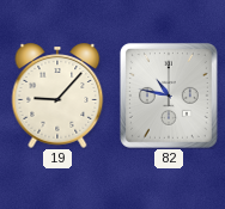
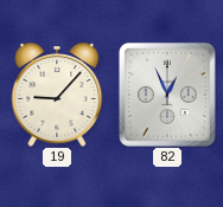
82: 10:47 -> 12:56 (167, 95)
